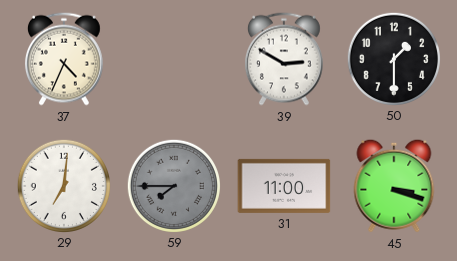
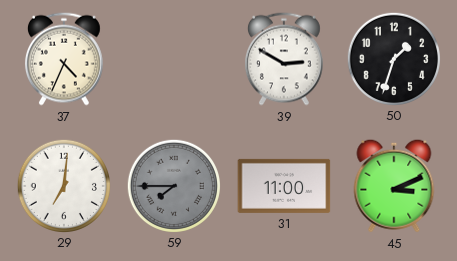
50: 1:30 -> 1:33 (393, 58)
45: 3:18 -> 3:11 (394, 186)
